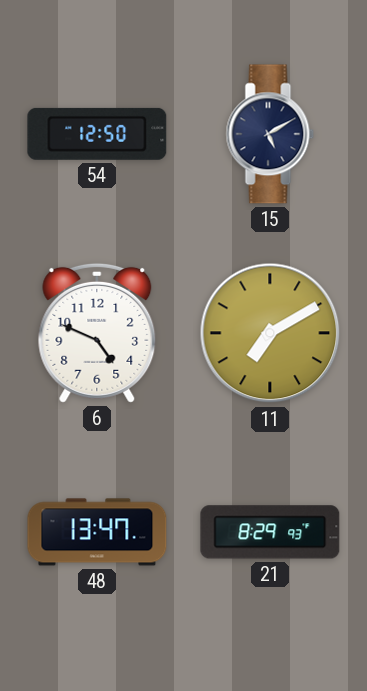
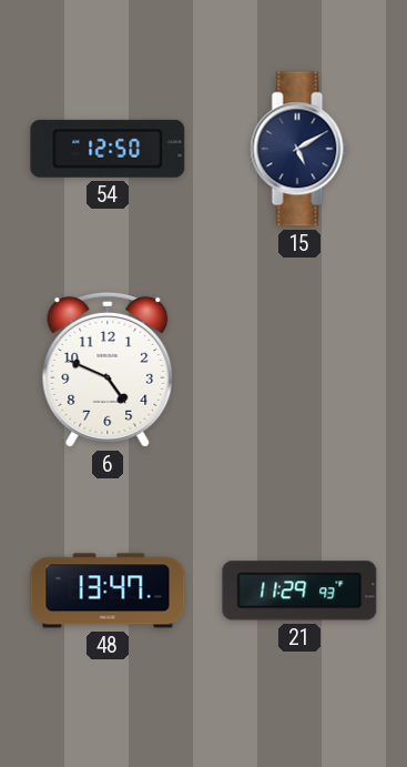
11: 7:10 -> none (270, 333)
21: 8:29 -> 11:29 (299, 591)
